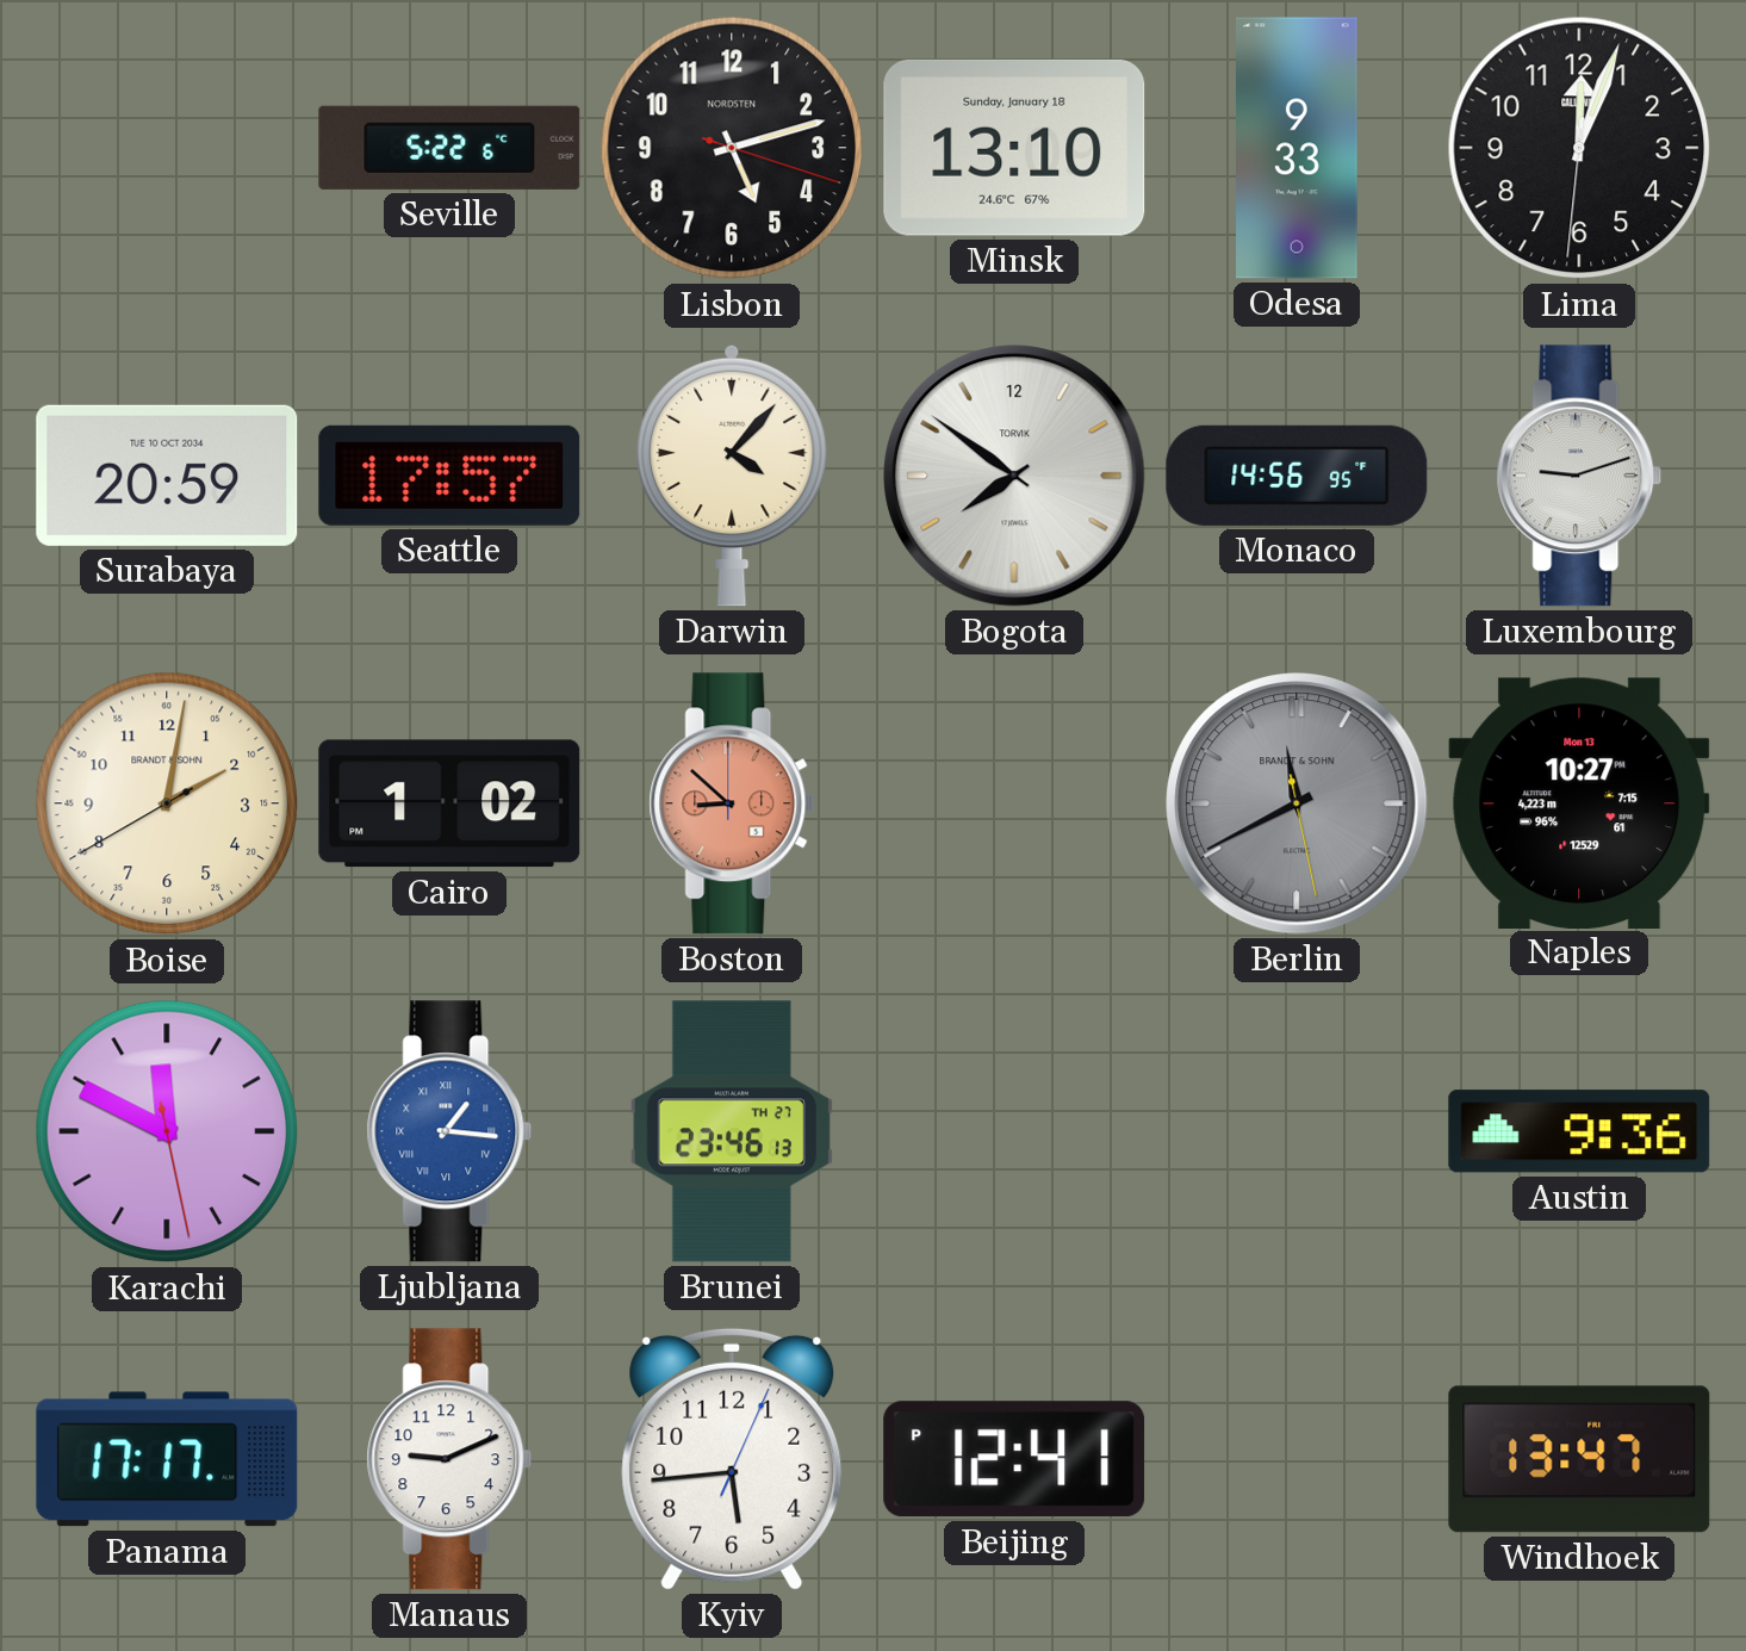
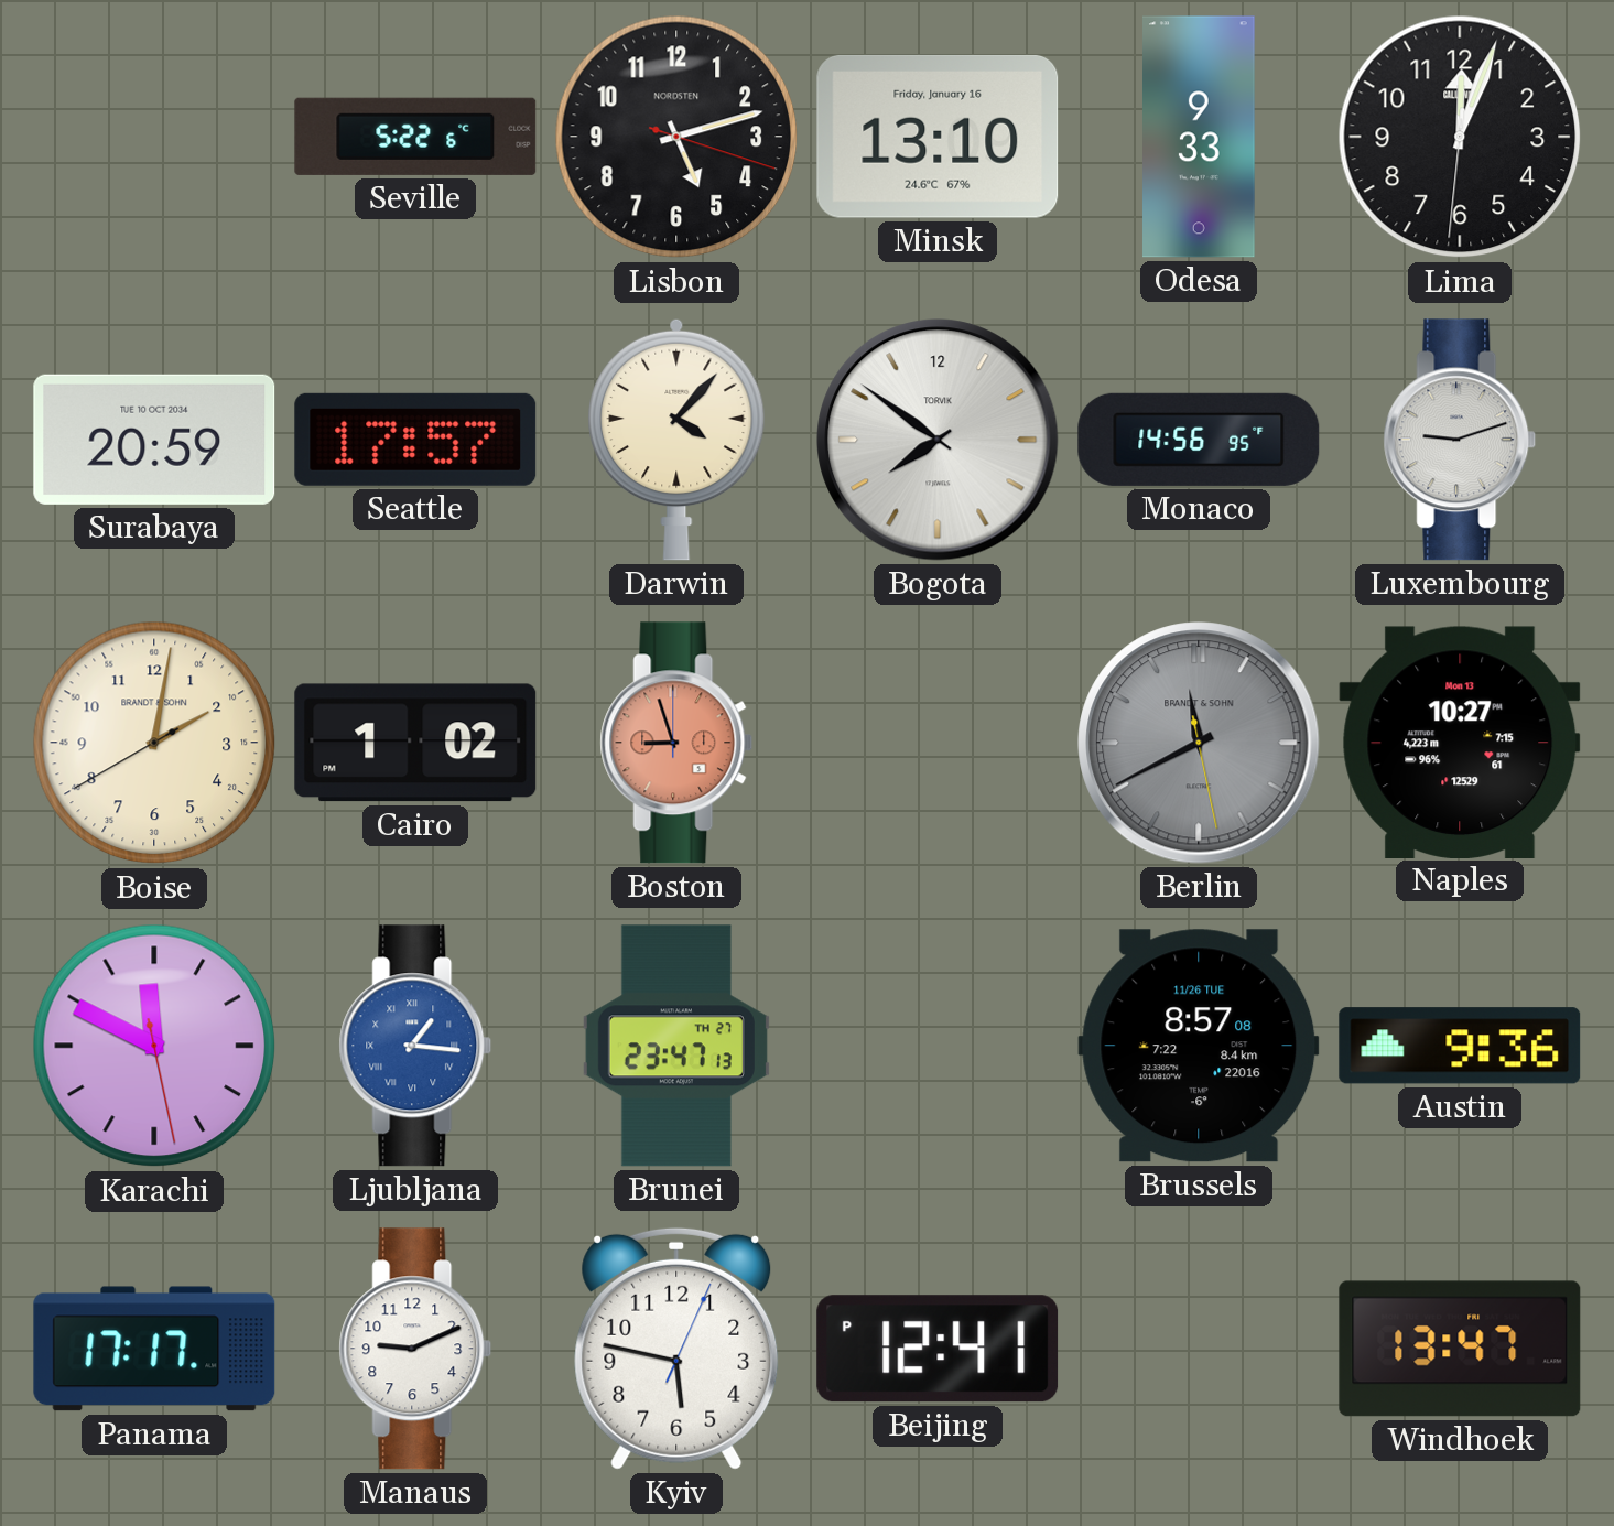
Minsk date: Sunday, January 18 -> Friday, January 16 (938, 137)
Boston: 8:52 -> 8:57 (676, 743)
Brunei: 23:46 -> 23:47 (676, 1046)
Brussels: none -> 8:57 (1199, 1046)
Kyiv: 5:44 -> 5:47 (676, 1349)
